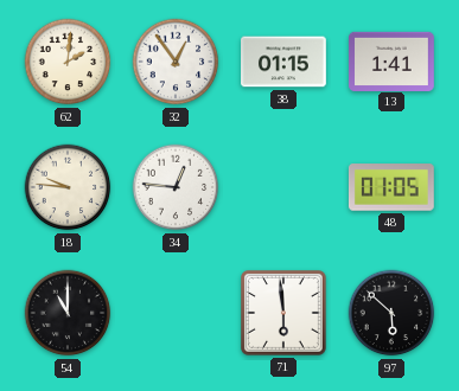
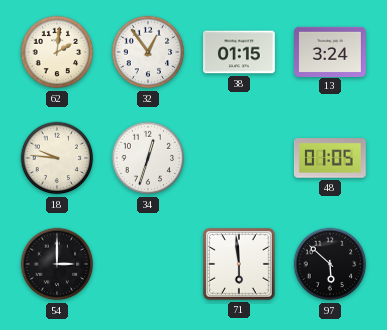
13: 1:41 -> 3:24 (331, 51)
34: 12:46 -> 12:33 (148, 158)
54: 11:00 -> 3:00 (57, 264)
